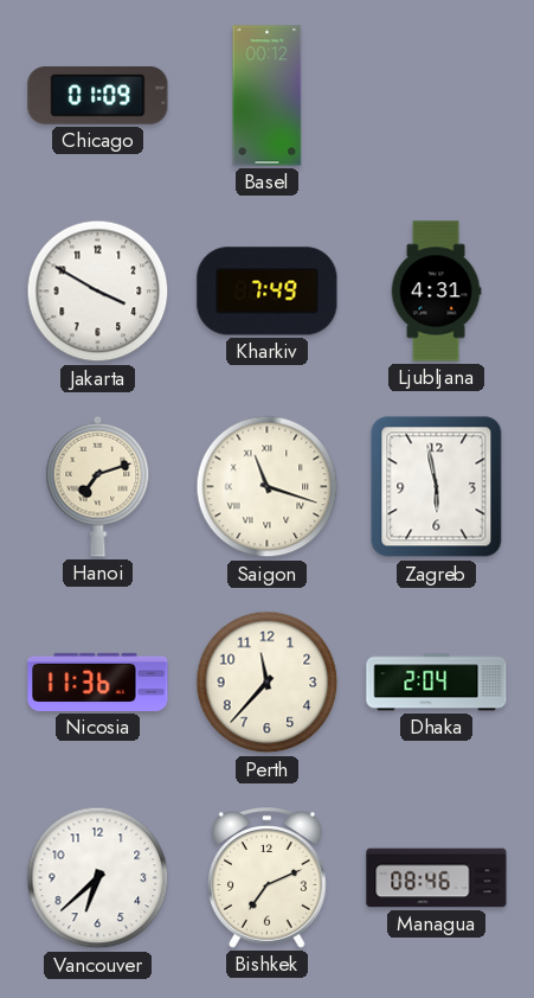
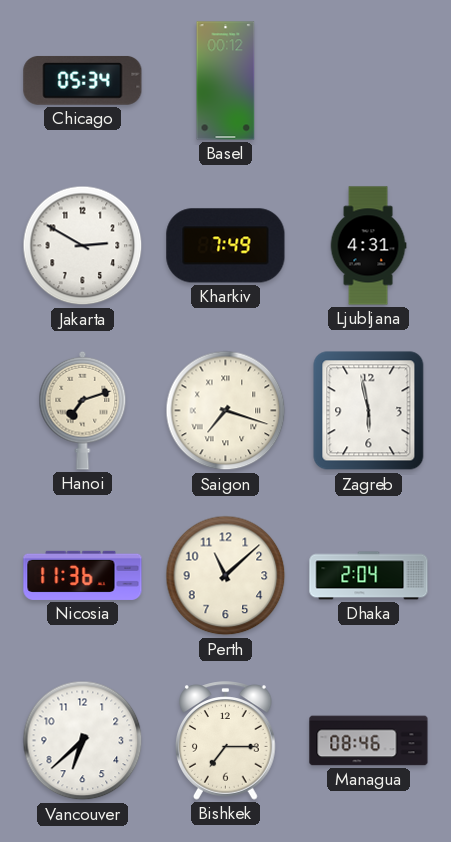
Chicago: 01:09 -> 05:34 (83, 81)
Jakarta: 3:50 -> 2:50 (83, 246)
Saigon: 11:18 -> 7:18 (226, 411)
Perth: 11:37 -> 11:08 (226, 576)
Bishkek: 7:11 -> 7:15 (226, 741)
